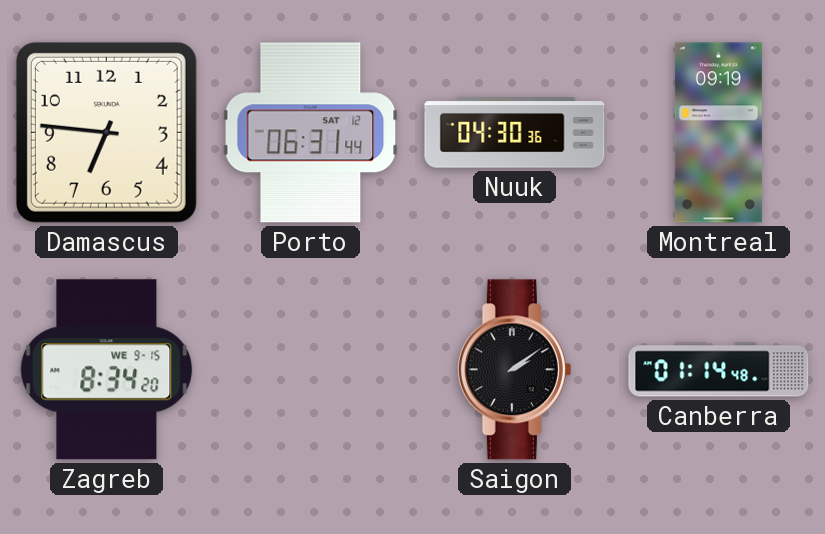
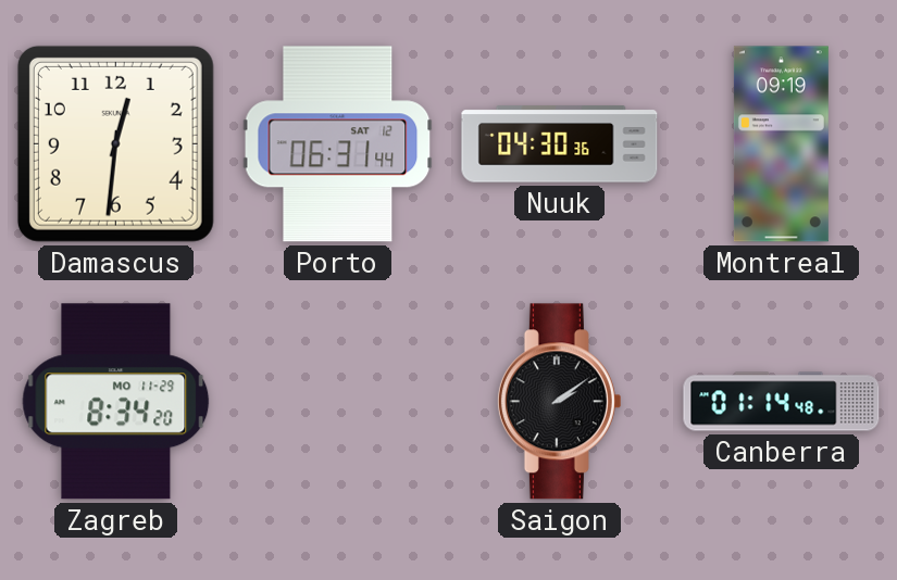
Damascus: 6:46 -> 12:31 (115, 143)
Zagreb date: WE 9-15 -> MO 11-29 (116, 402)
